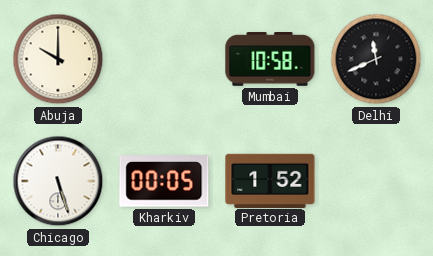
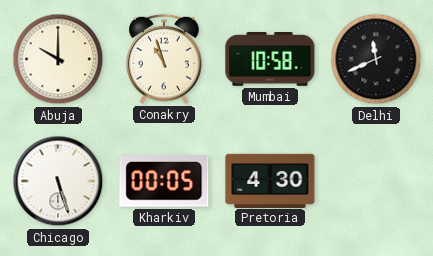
Conakry: none -> 10:57 (164, 59)
Pretoria: 1:52 -> 4:30 (270, 180)
